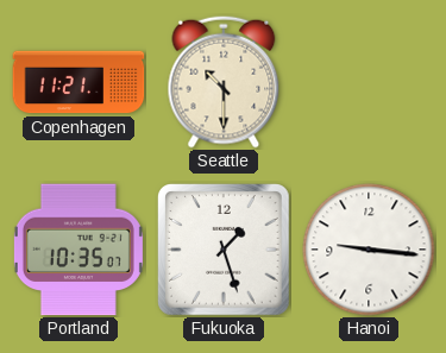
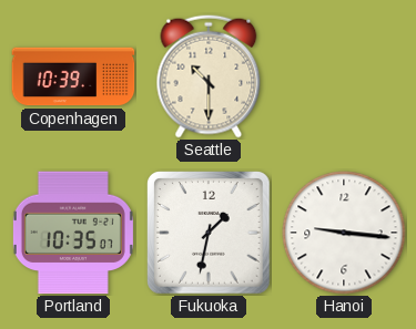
Copenhagen: 11:21 -> 10:39 (73, 76)
Fukuoka: 1:27 -> 1:32 (210, 234)
